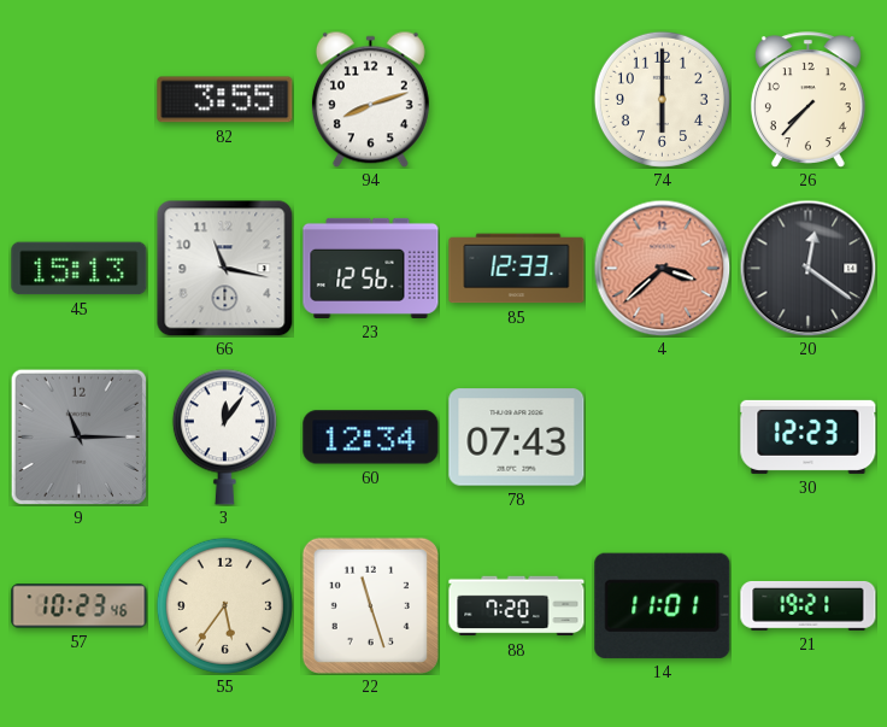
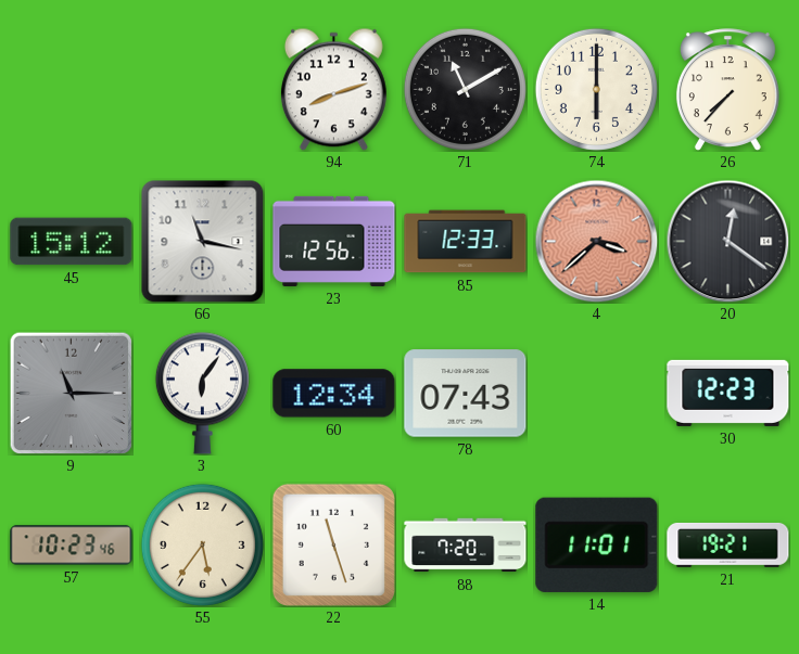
82: 3:55 -> none (225, 100)
71: none -> 11:10 (465, 89)
45: 15:13 -> 15:12 (72, 242)
3: 12:06 -> 6:06 (202, 393)
